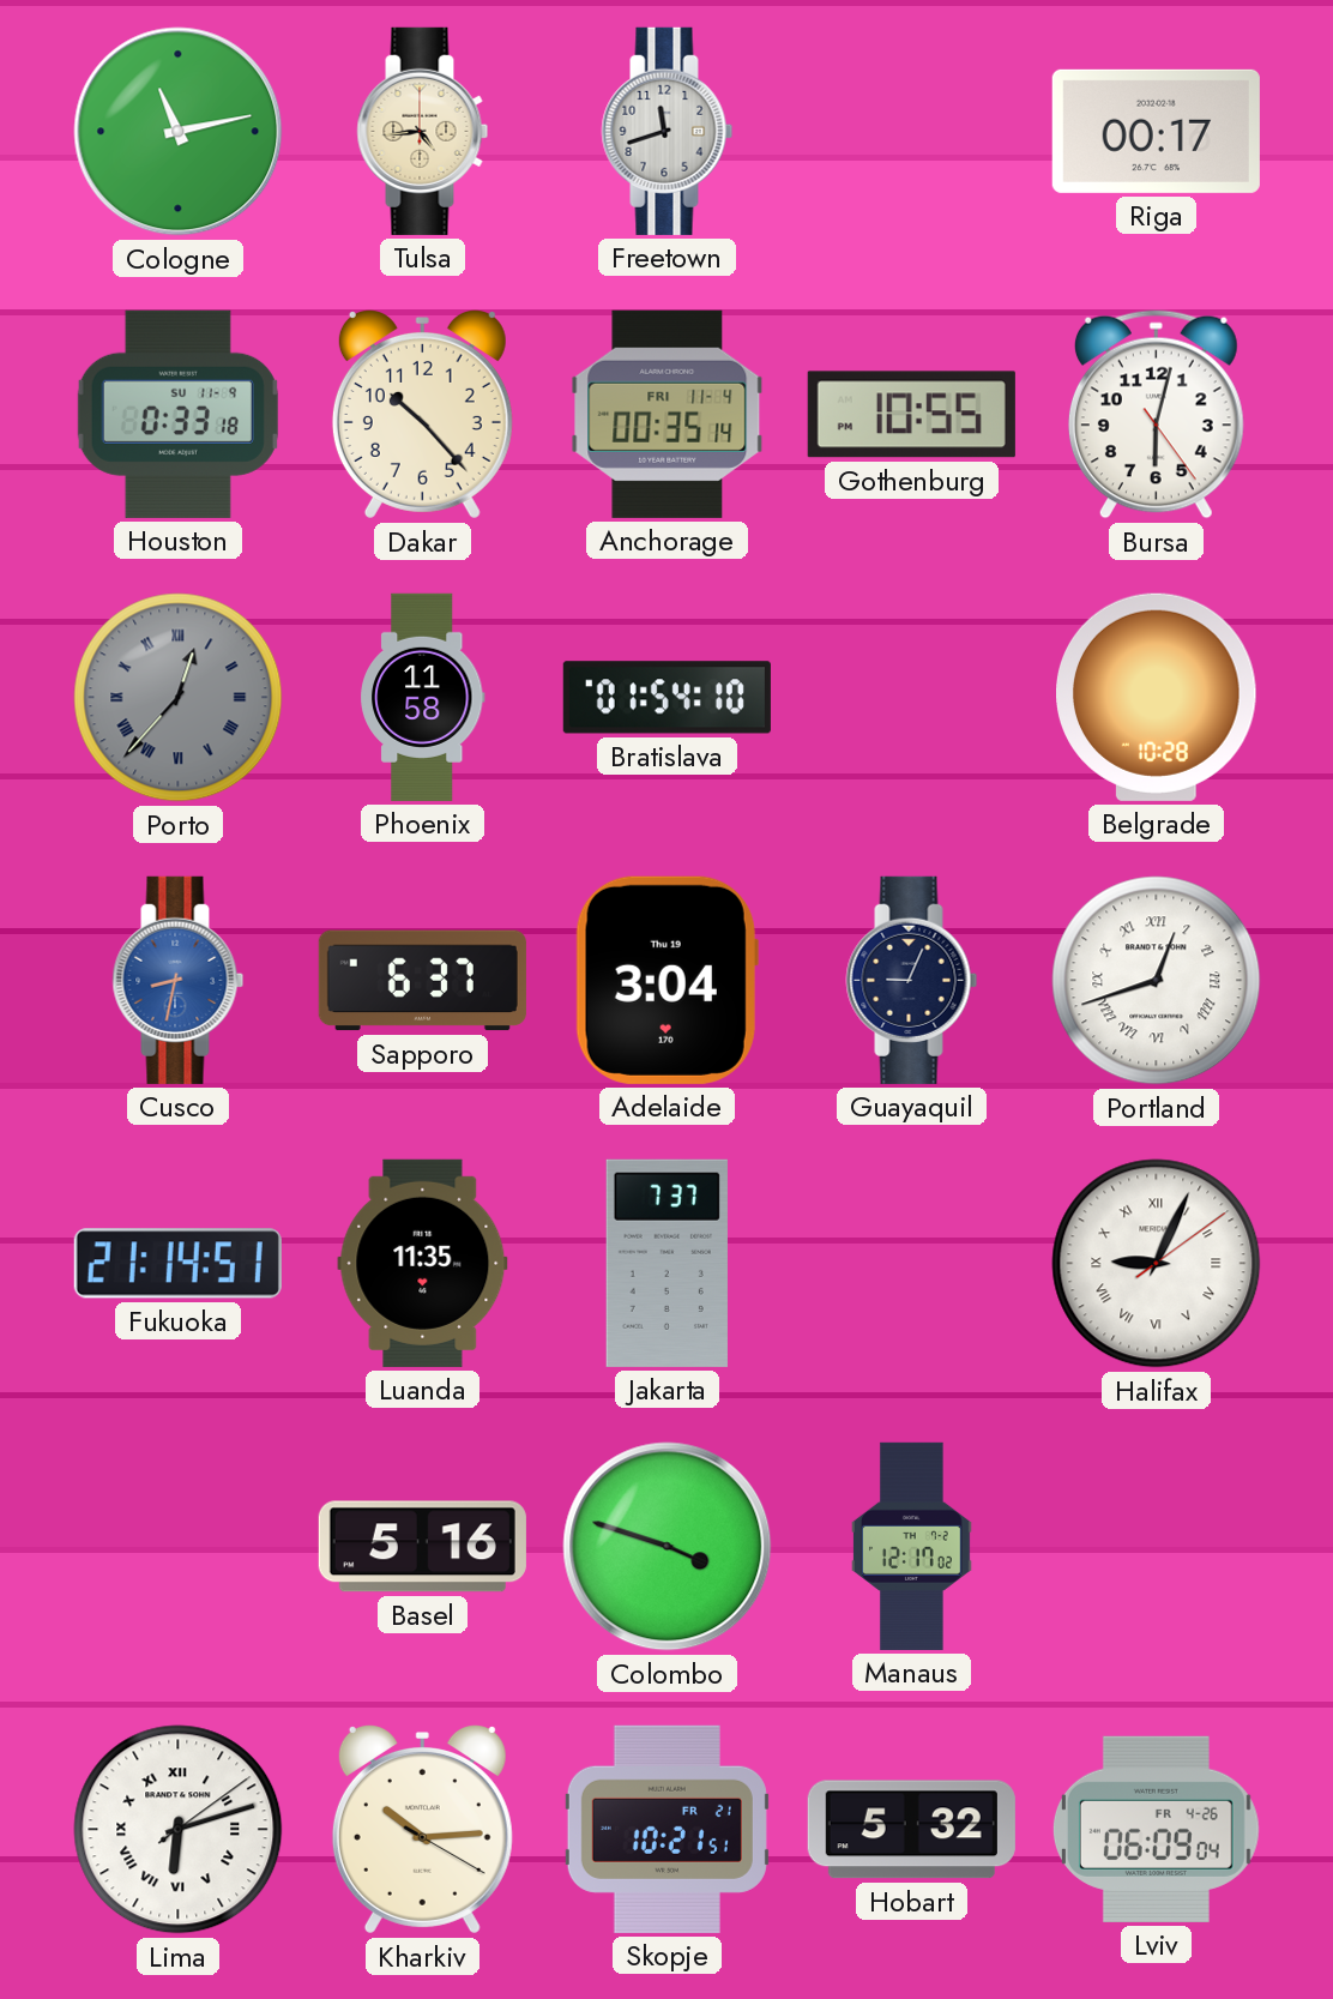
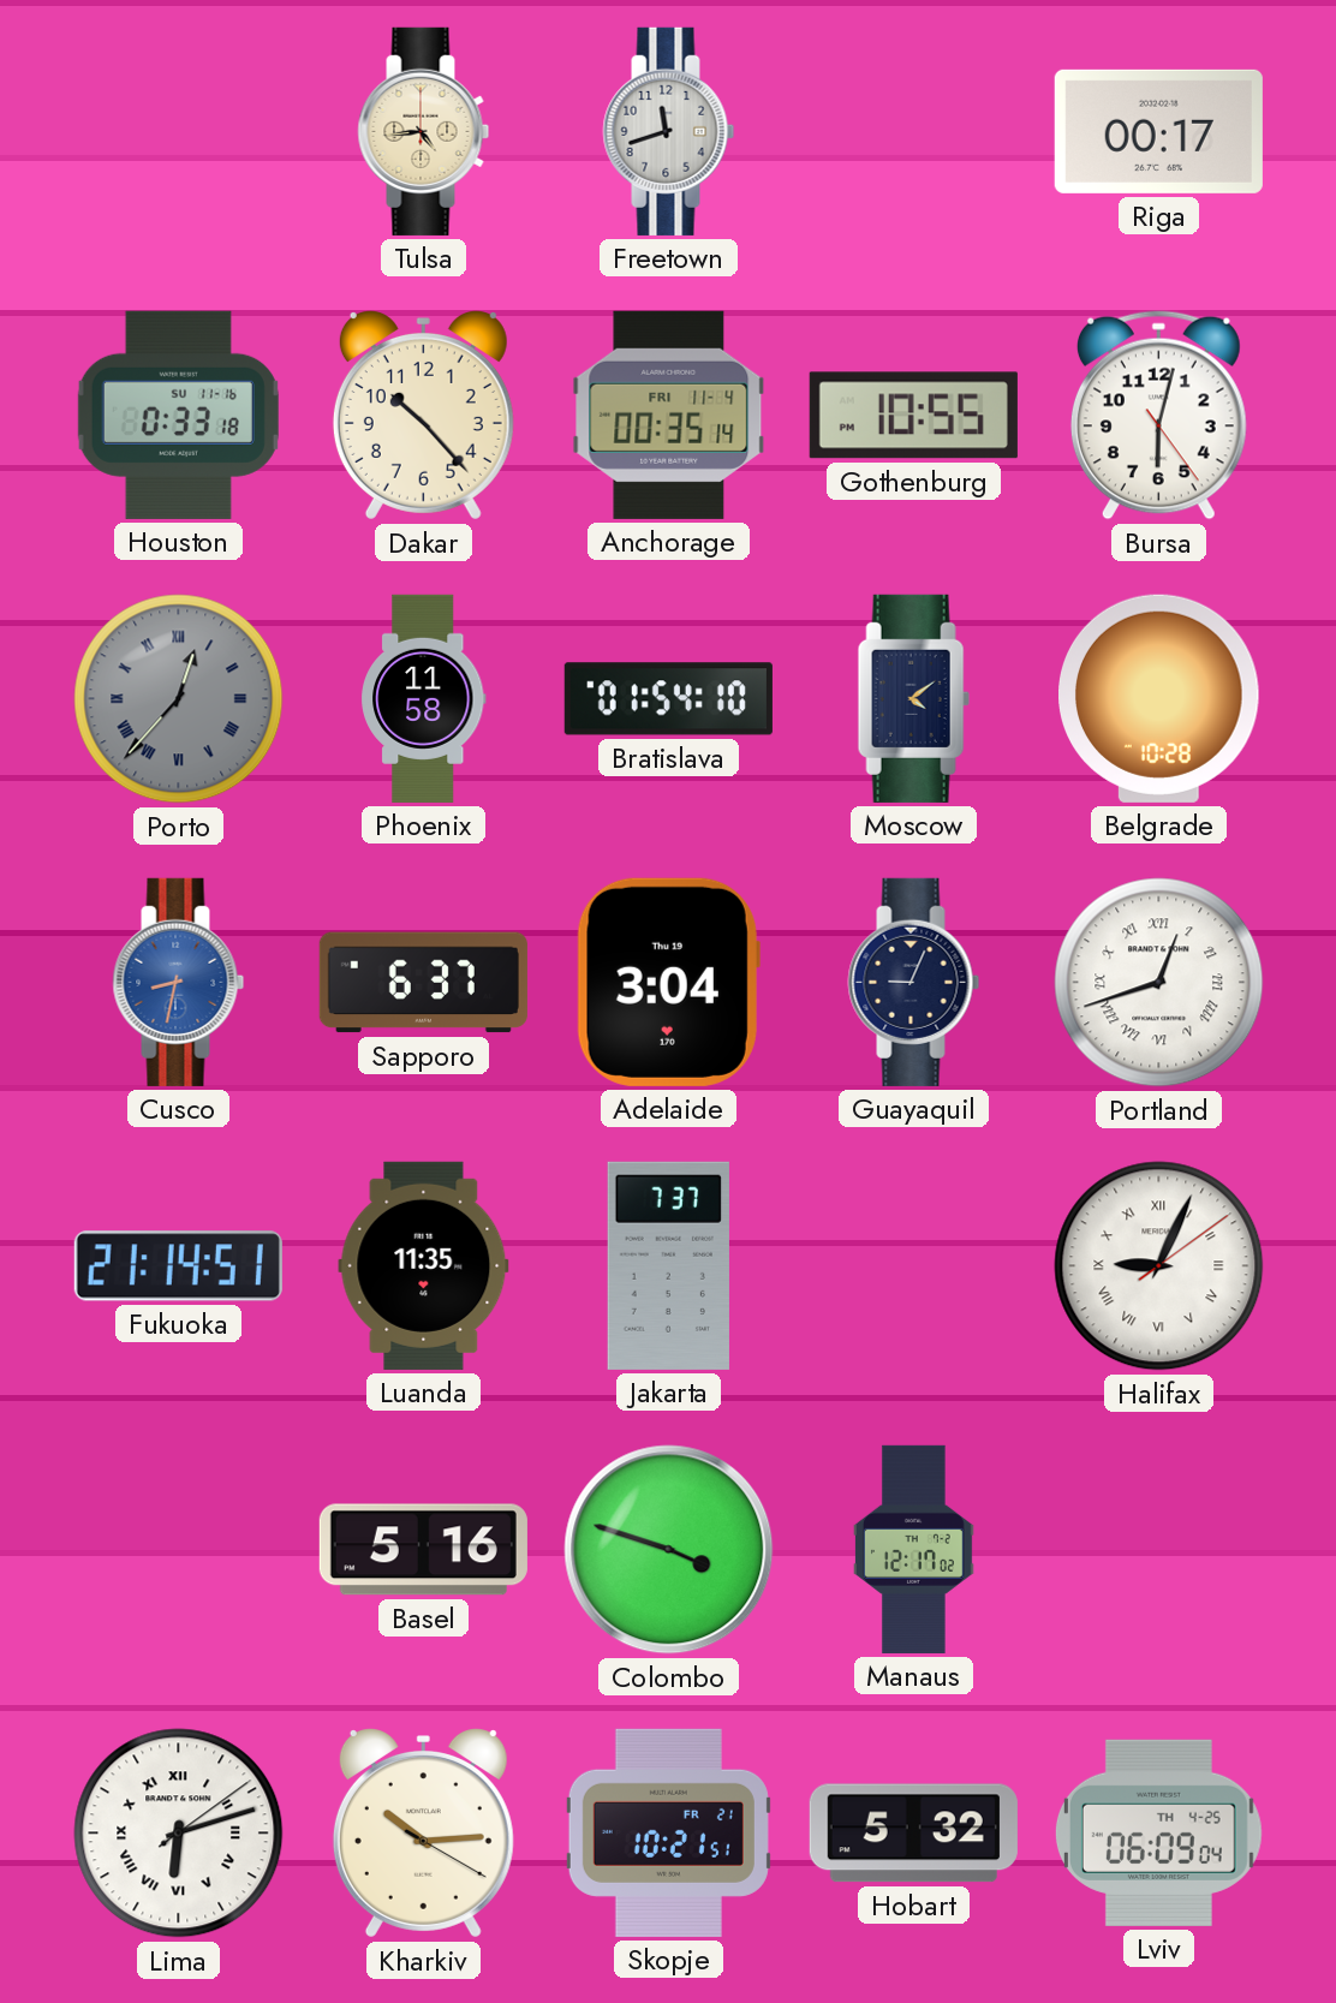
Cologne: 11:13 -> none (179, 132)
Houston date: SU 11-9 -> SU 11-16 (178, 415)
Moscow: none -> 4:09 (913, 698)
Lviv date: FR 4-26 -> TH 4-25 (1158, 1832)
